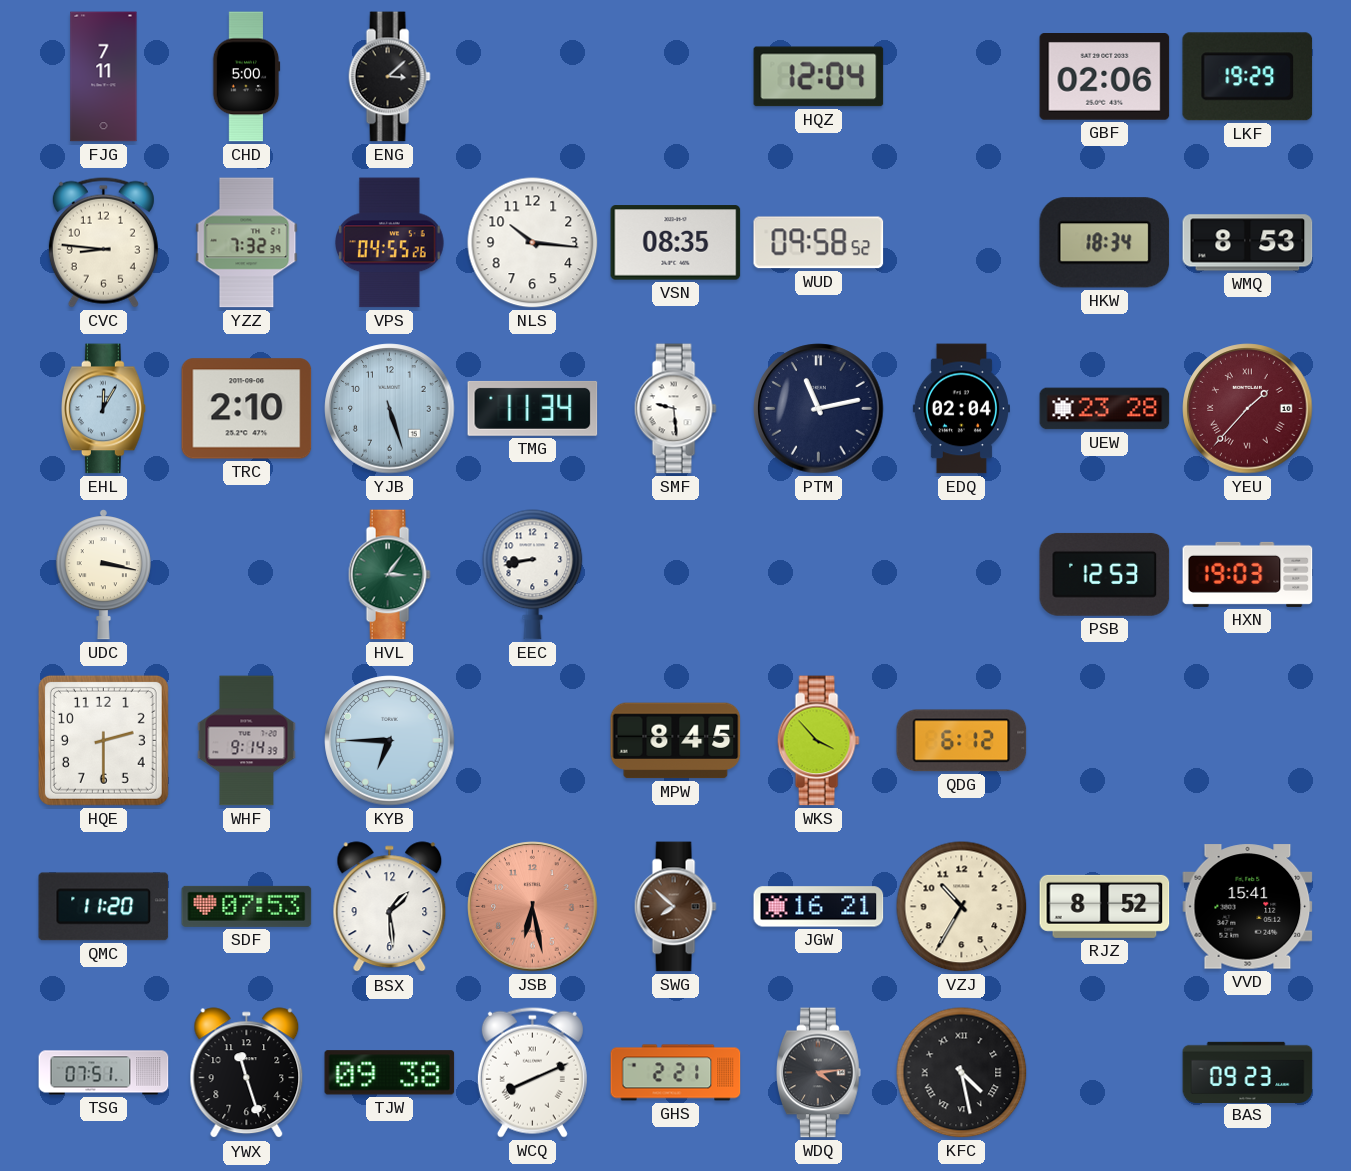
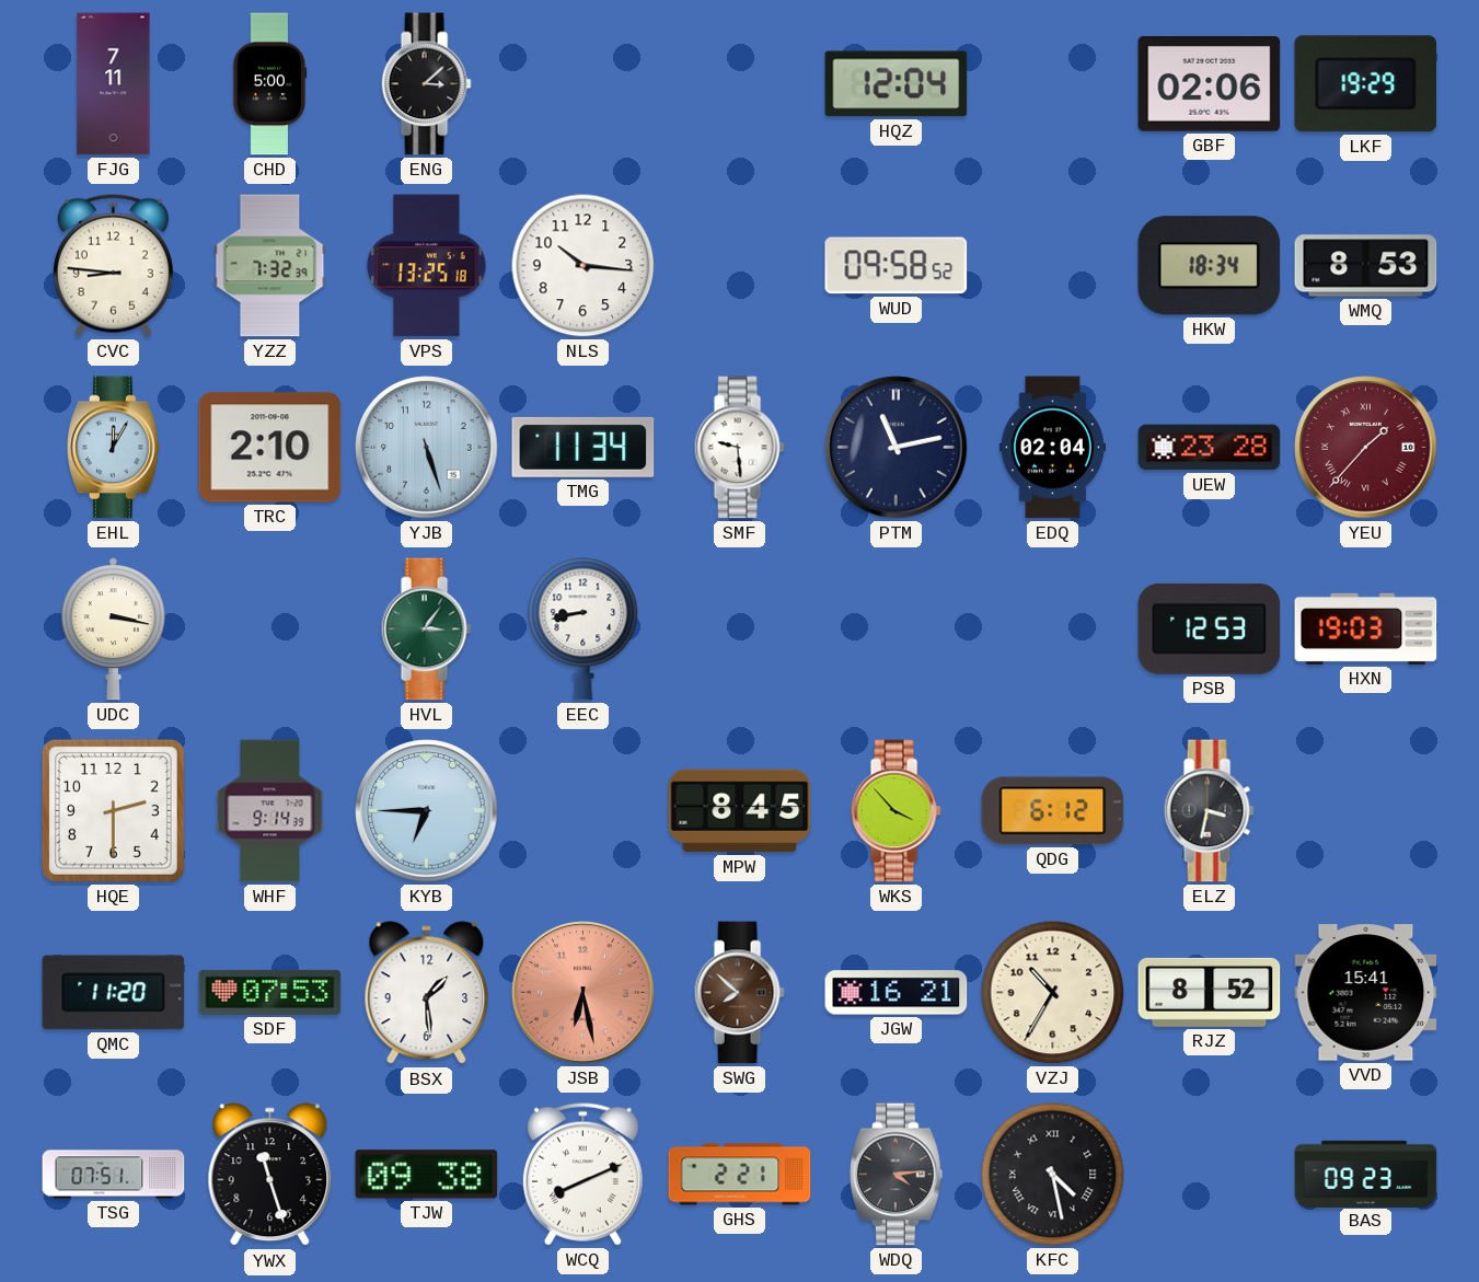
VPS: 04:55 -> 13:25 (427, 266)
VSN: 08:35 -> none (676, 243)
ELZ: none -> 3:32 (1209, 811)
